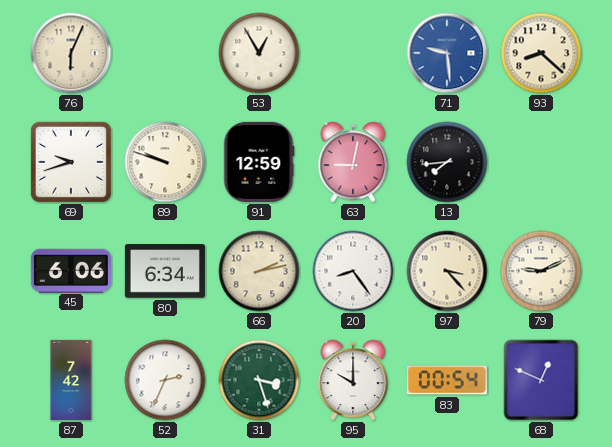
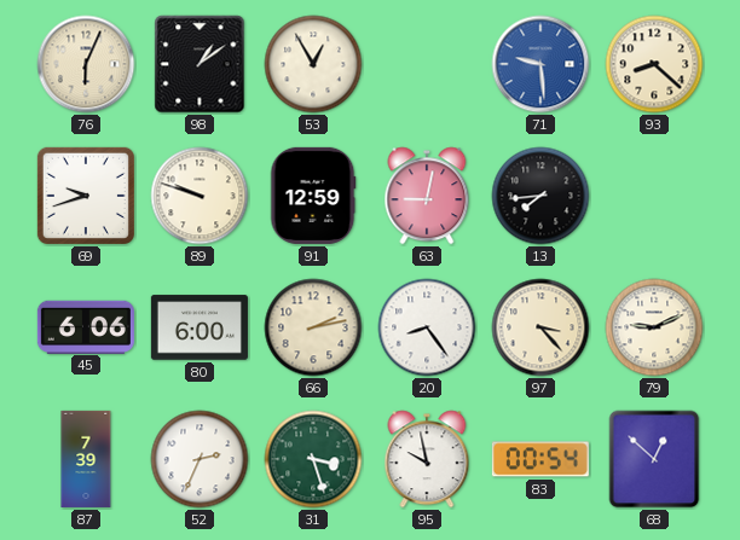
98: none -> 1:09 (200, 64)
80: 6:34 -> 6:00 (200, 327)
87: 7:42 -> 7:39 (86, 459)
95: 10:00 -> 9:58 (427, 459)
68: 12:49 -> 12:52 (654, 459)
